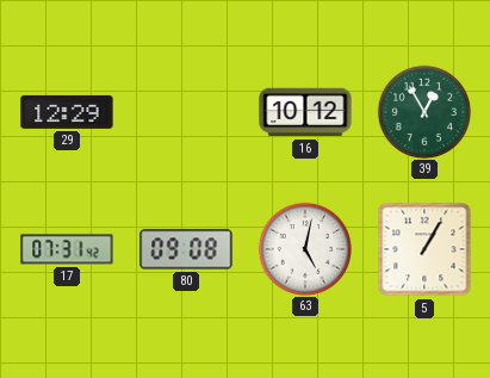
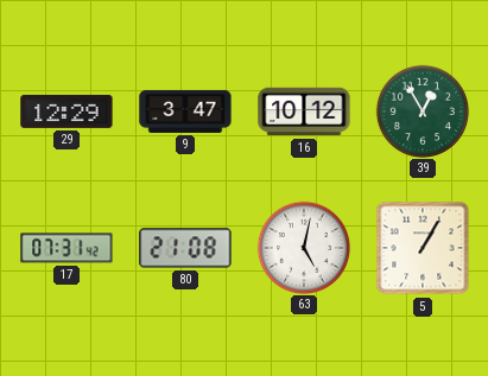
9: none -> 3:47 (185, 111)
80: 09:08 -> 21:08 (185, 248)
